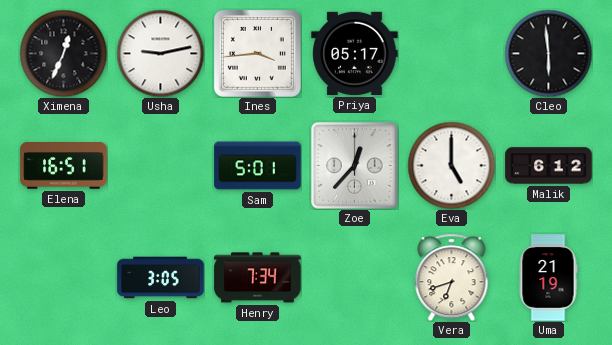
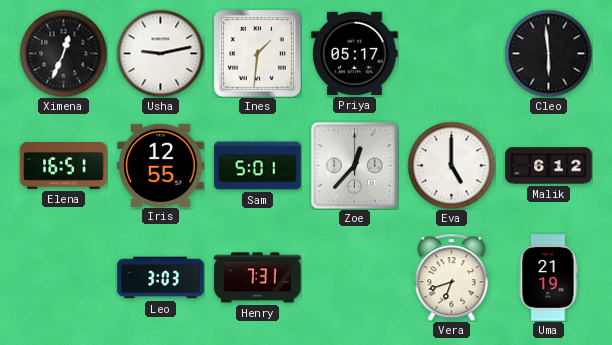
Ines: 3:44 -> 1:31 (257, 53)
Iris: none -> 12:55 (161, 165)
Leo: 3:05 -> 3:03 (161, 278)
Henry: 7:34 -> 7:31 (258, 278)
